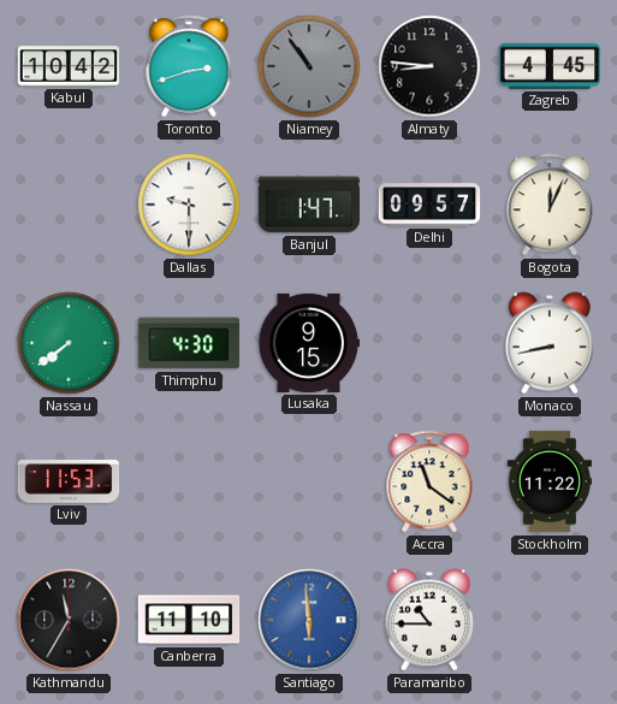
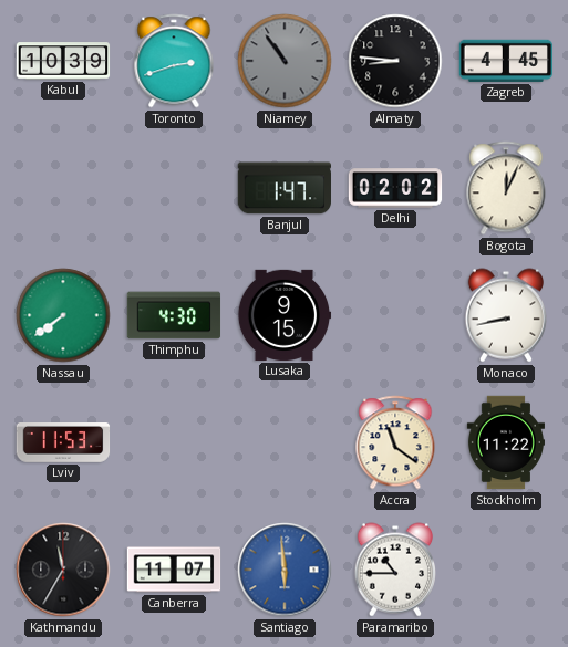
Kabul: 10:42 -> 10:39 (63, 61)
Dallas: 9:30 -> none (189, 205)
Delhi: 09:57 -> 02:02 (395, 188)
Canberra: 11:10 -> 11:07 (174, 570)
